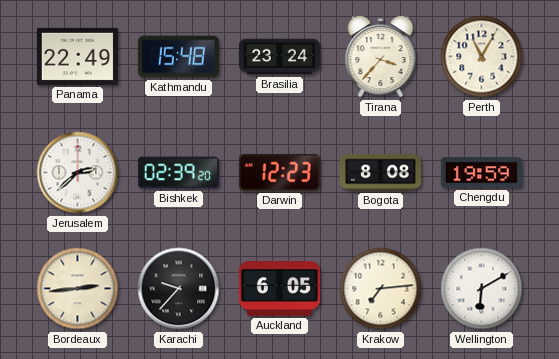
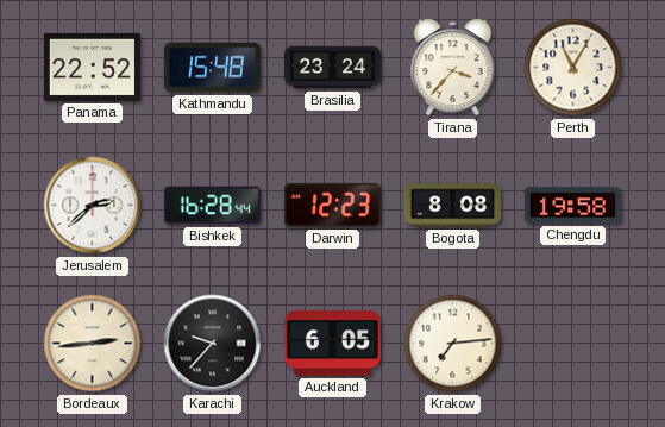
Panama: 22:49 -> 22:52 (92, 67)
Bishkek: 02:39 -> 16:28 (212, 206)
Chengdu: 19:59 -> 19:58 (572, 206)
Wellington: 6:10 -> none (482, 289)
